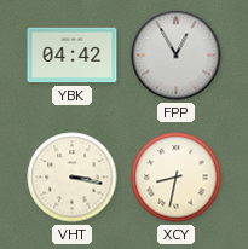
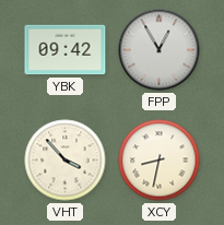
YBK: 04:42 -> 09:42 (66, 50)
VHT: 3:17 -> 3:53 (66, 161)
